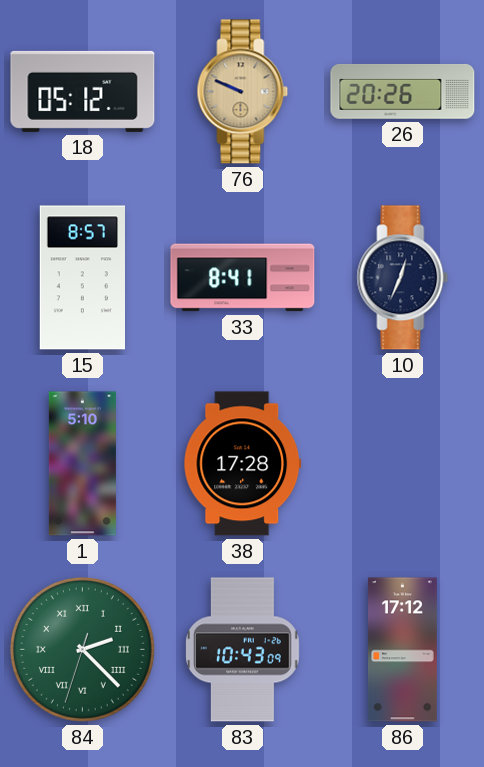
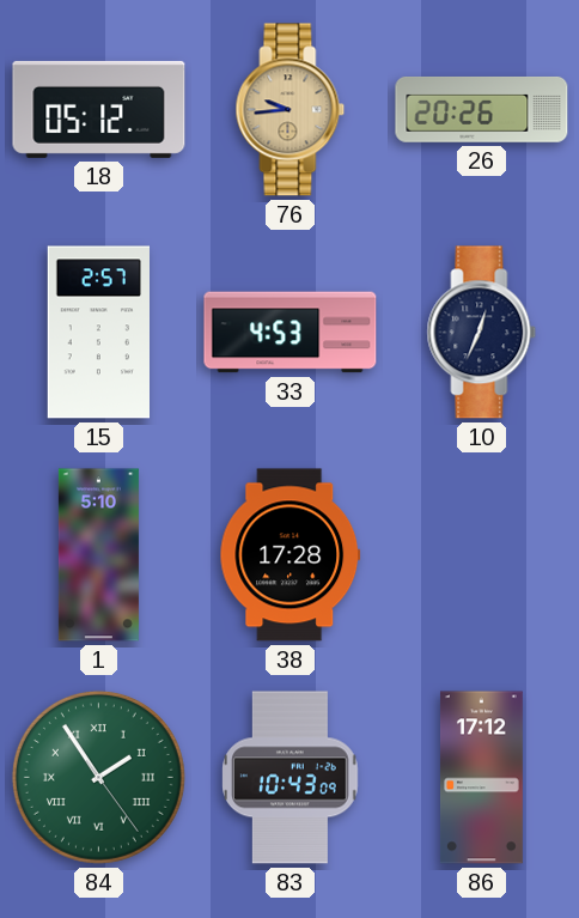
76: 9:49 -> 9:44 (291, 110)
15: 8:57 -> 2:57 (98, 333)
33: 8:41 -> 4:53 (291, 333)
84: 2:22 -> 1:54 (98, 777)
